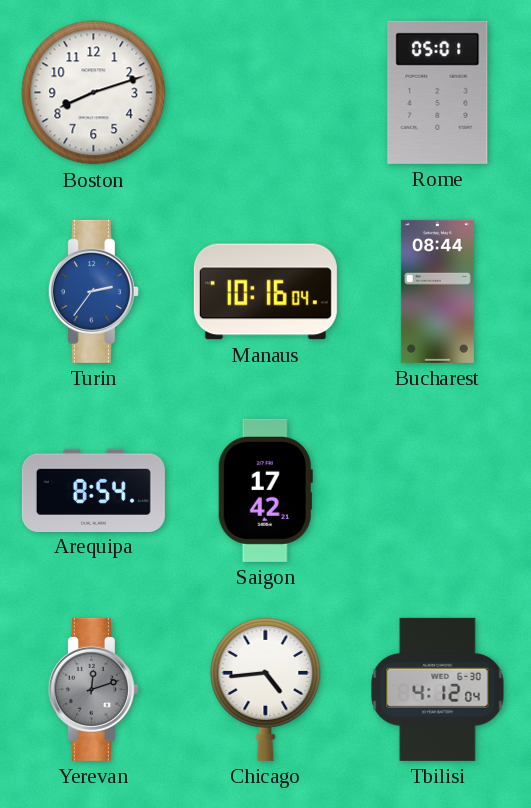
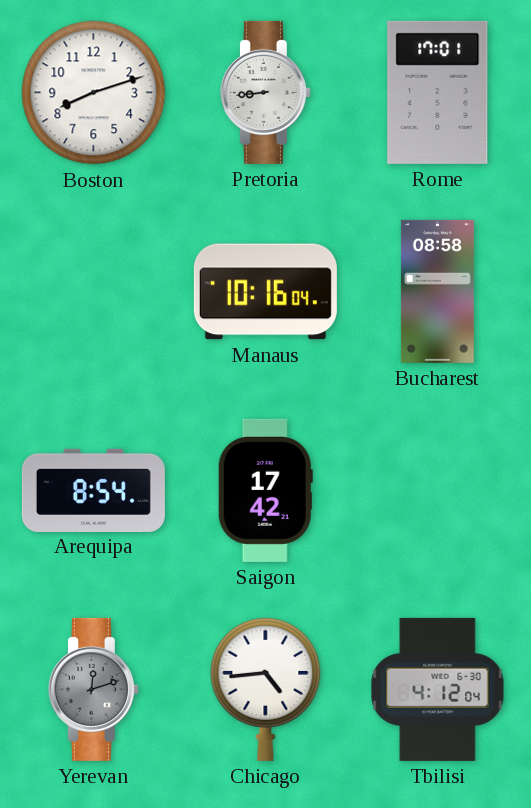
Pretoria: none -> 8:44 (265, 92)
Rome: 05:01 -> 17:01 (438, 92)
Turin: 2:36 -> none (93, 291)
Bucharest: 08:44 -> 08:58 (437, 291)
